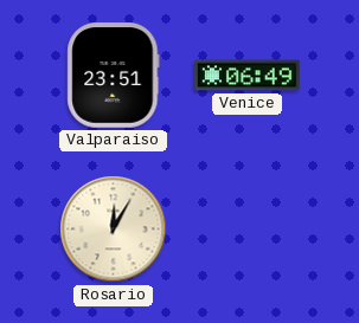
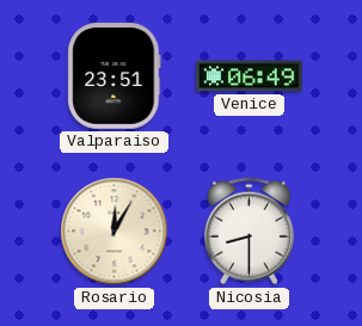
Nicosia: none -> 8:30 (249, 232)
